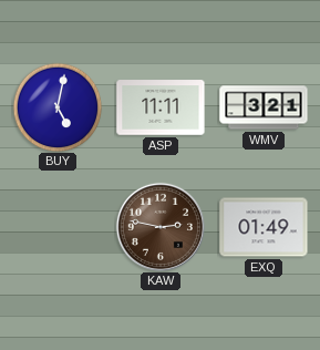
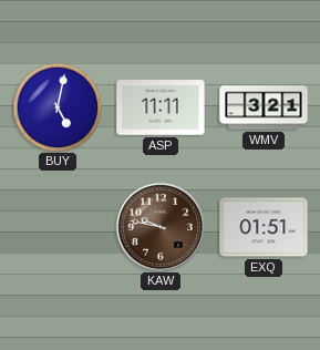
KAW: 2:47 -> 9:47 (161, 227)
EXQ: 01:49 -> 01:51 (264, 227)
